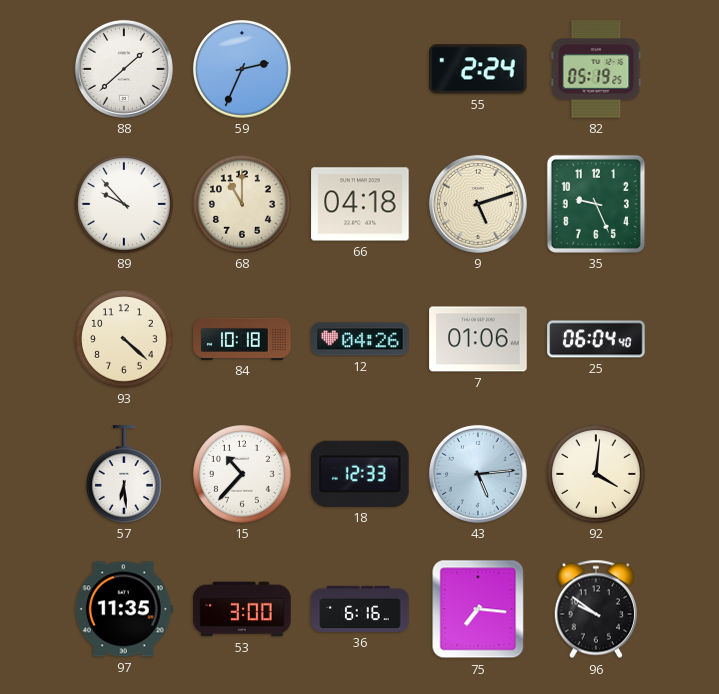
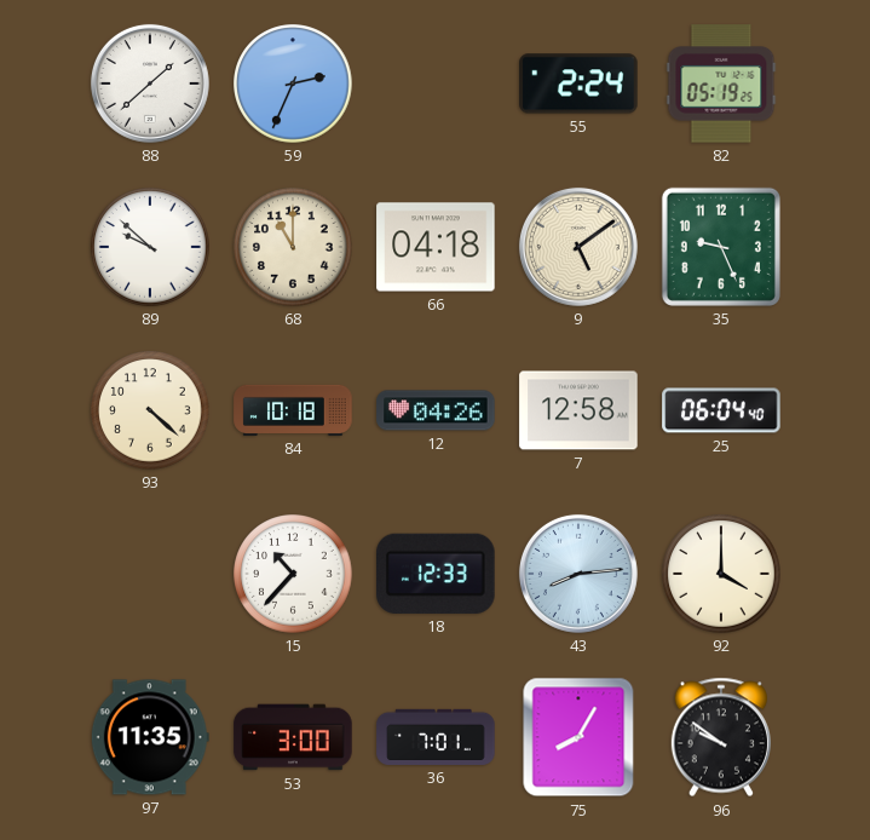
89: 9:53 -> 9:52 (150, 247)
9: 5:12 -> 5:09 (578, 247)
7: 01:06 -> 12:58 (578, 410)
57: 6:29 -> none (125, 474)
43: 5:14 -> 8:14 (578, 574)
92: 4:01 -> 4:00 (721, 574)
36: 6:16 -> 7:01 (436, 737)
75: 7:16 -> 8:05 (578, 737)
